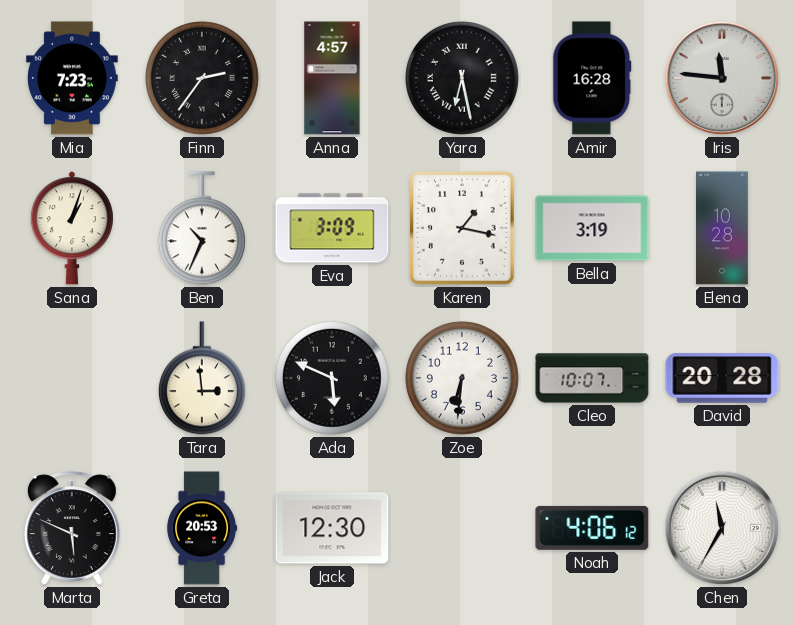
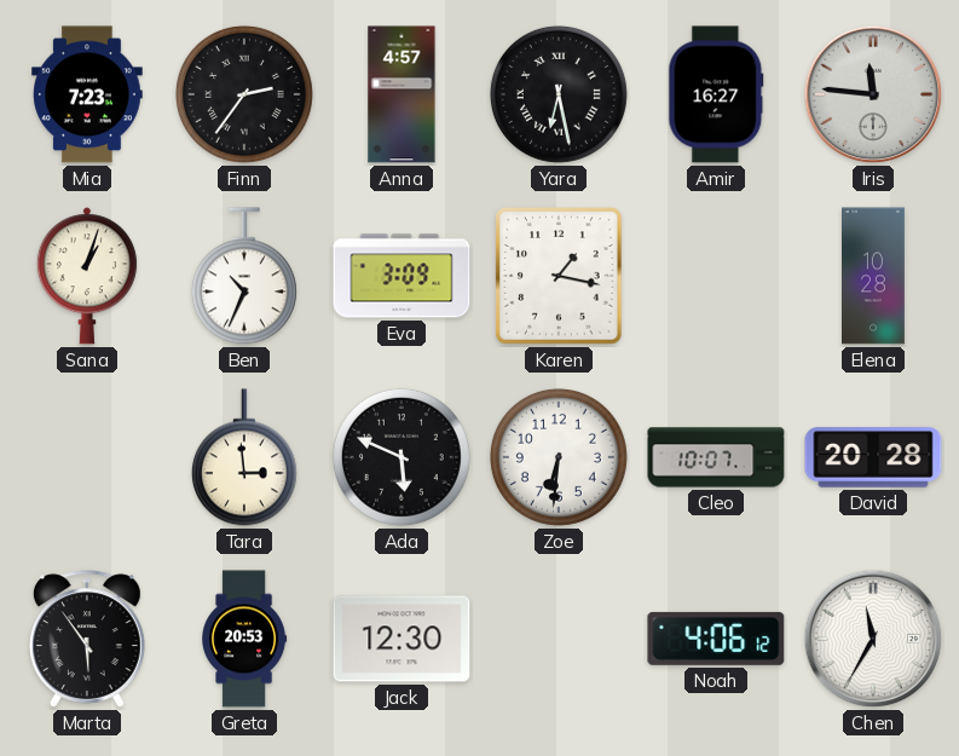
Amir: 16:28 -> 16:27 (716, 94)
Bella: 3:19 -> none (592, 228)
Marta: 5:49 -> 5:54 (87, 639)
